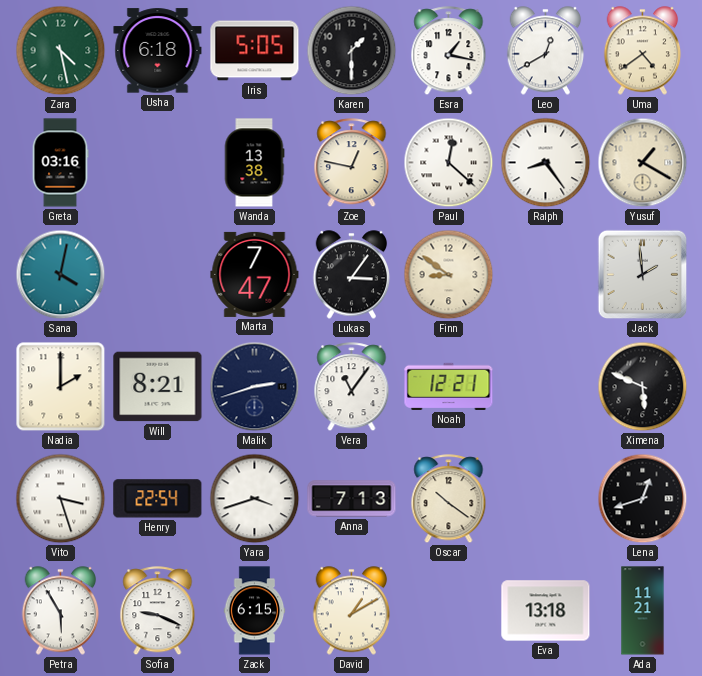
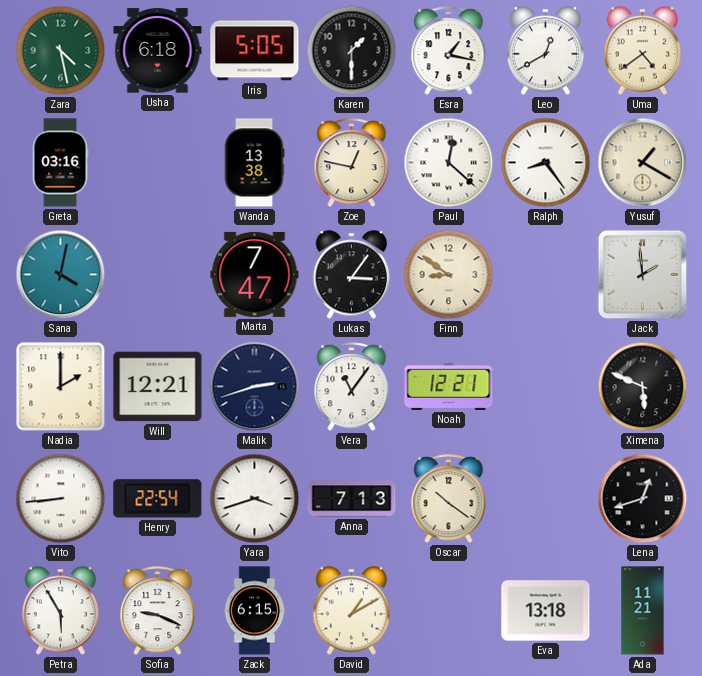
Will: 8:21 -> 12:21 (158, 387)
Vito: 3:27 -> 8:44 (61, 499)
